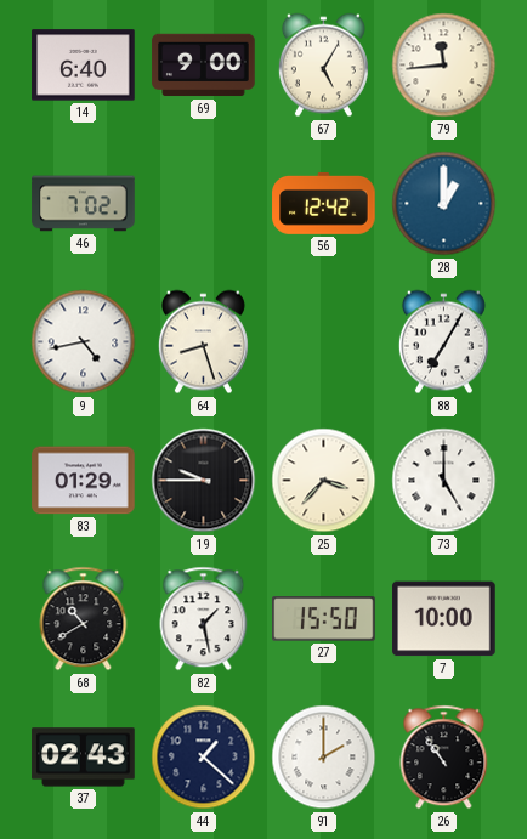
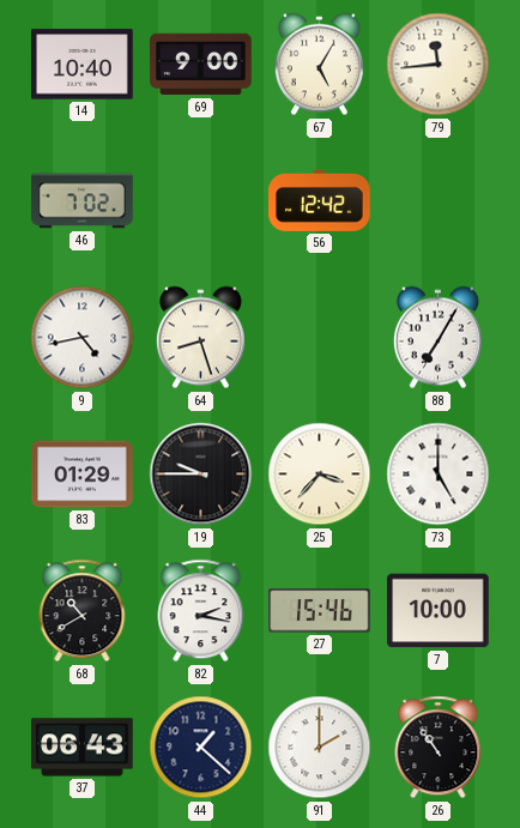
14: 6:40 -> 10:40 (83, 65)
28: 1:00 -> none (444, 204)
82: 1:28 -> 2:17 (201, 611)
27: 15:50 -> 15:46 (320, 611)
37: 02:43 -> 06:43 (83, 748)
